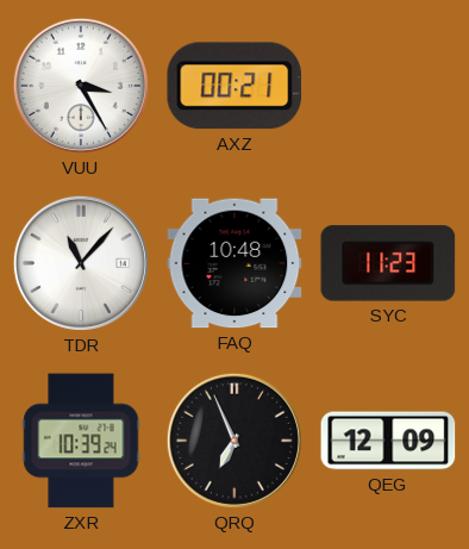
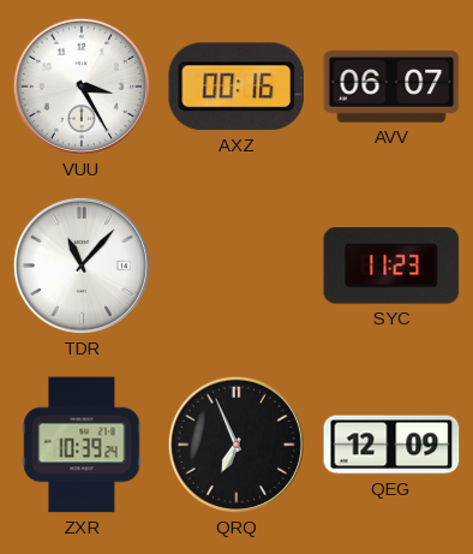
AXZ: 00:21 -> 00:16 (237, 87)
AVV: none -> 06:07 (391, 87)
FAQ: 10:48 -> none (234, 263)
